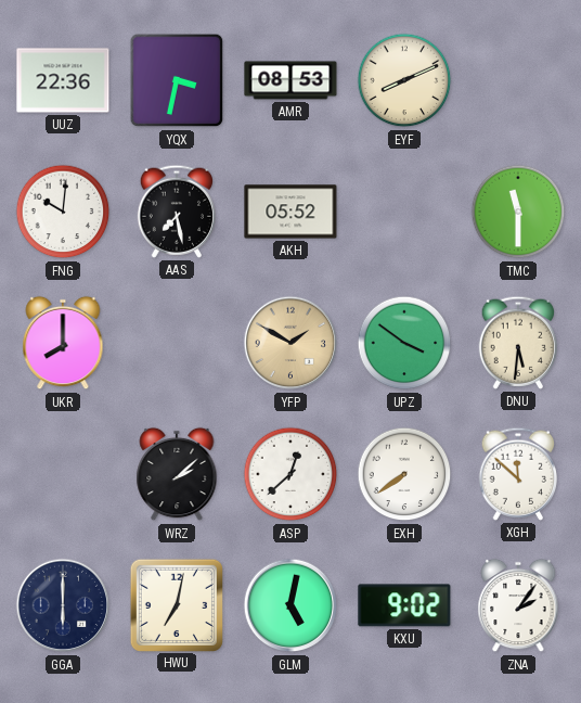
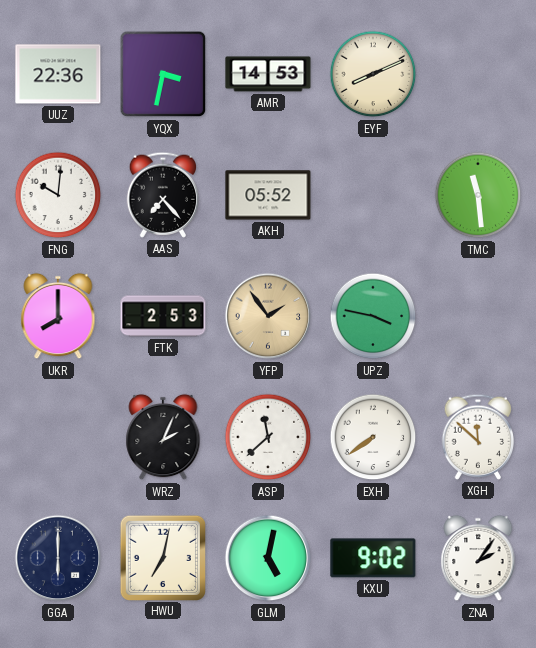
AMR: 08:53 -> 14:53 (268, 74)
AAS: 7:28 -> 7:23 (163, 195)
TMC: 11:30 -> 11:29 (478, 195)
FTK: none -> 2:53 (163, 316)
YFP: 1:50 -> 1:54 (268, 316)
UPZ: 3:51 -> 3:47 (373, 316)
DNU: 5:31 -> none (518, 343)
WRZ: 2:08 -> 2:04 (163, 437)
ASP: 12:38 -> 11:38 (268, 437)
